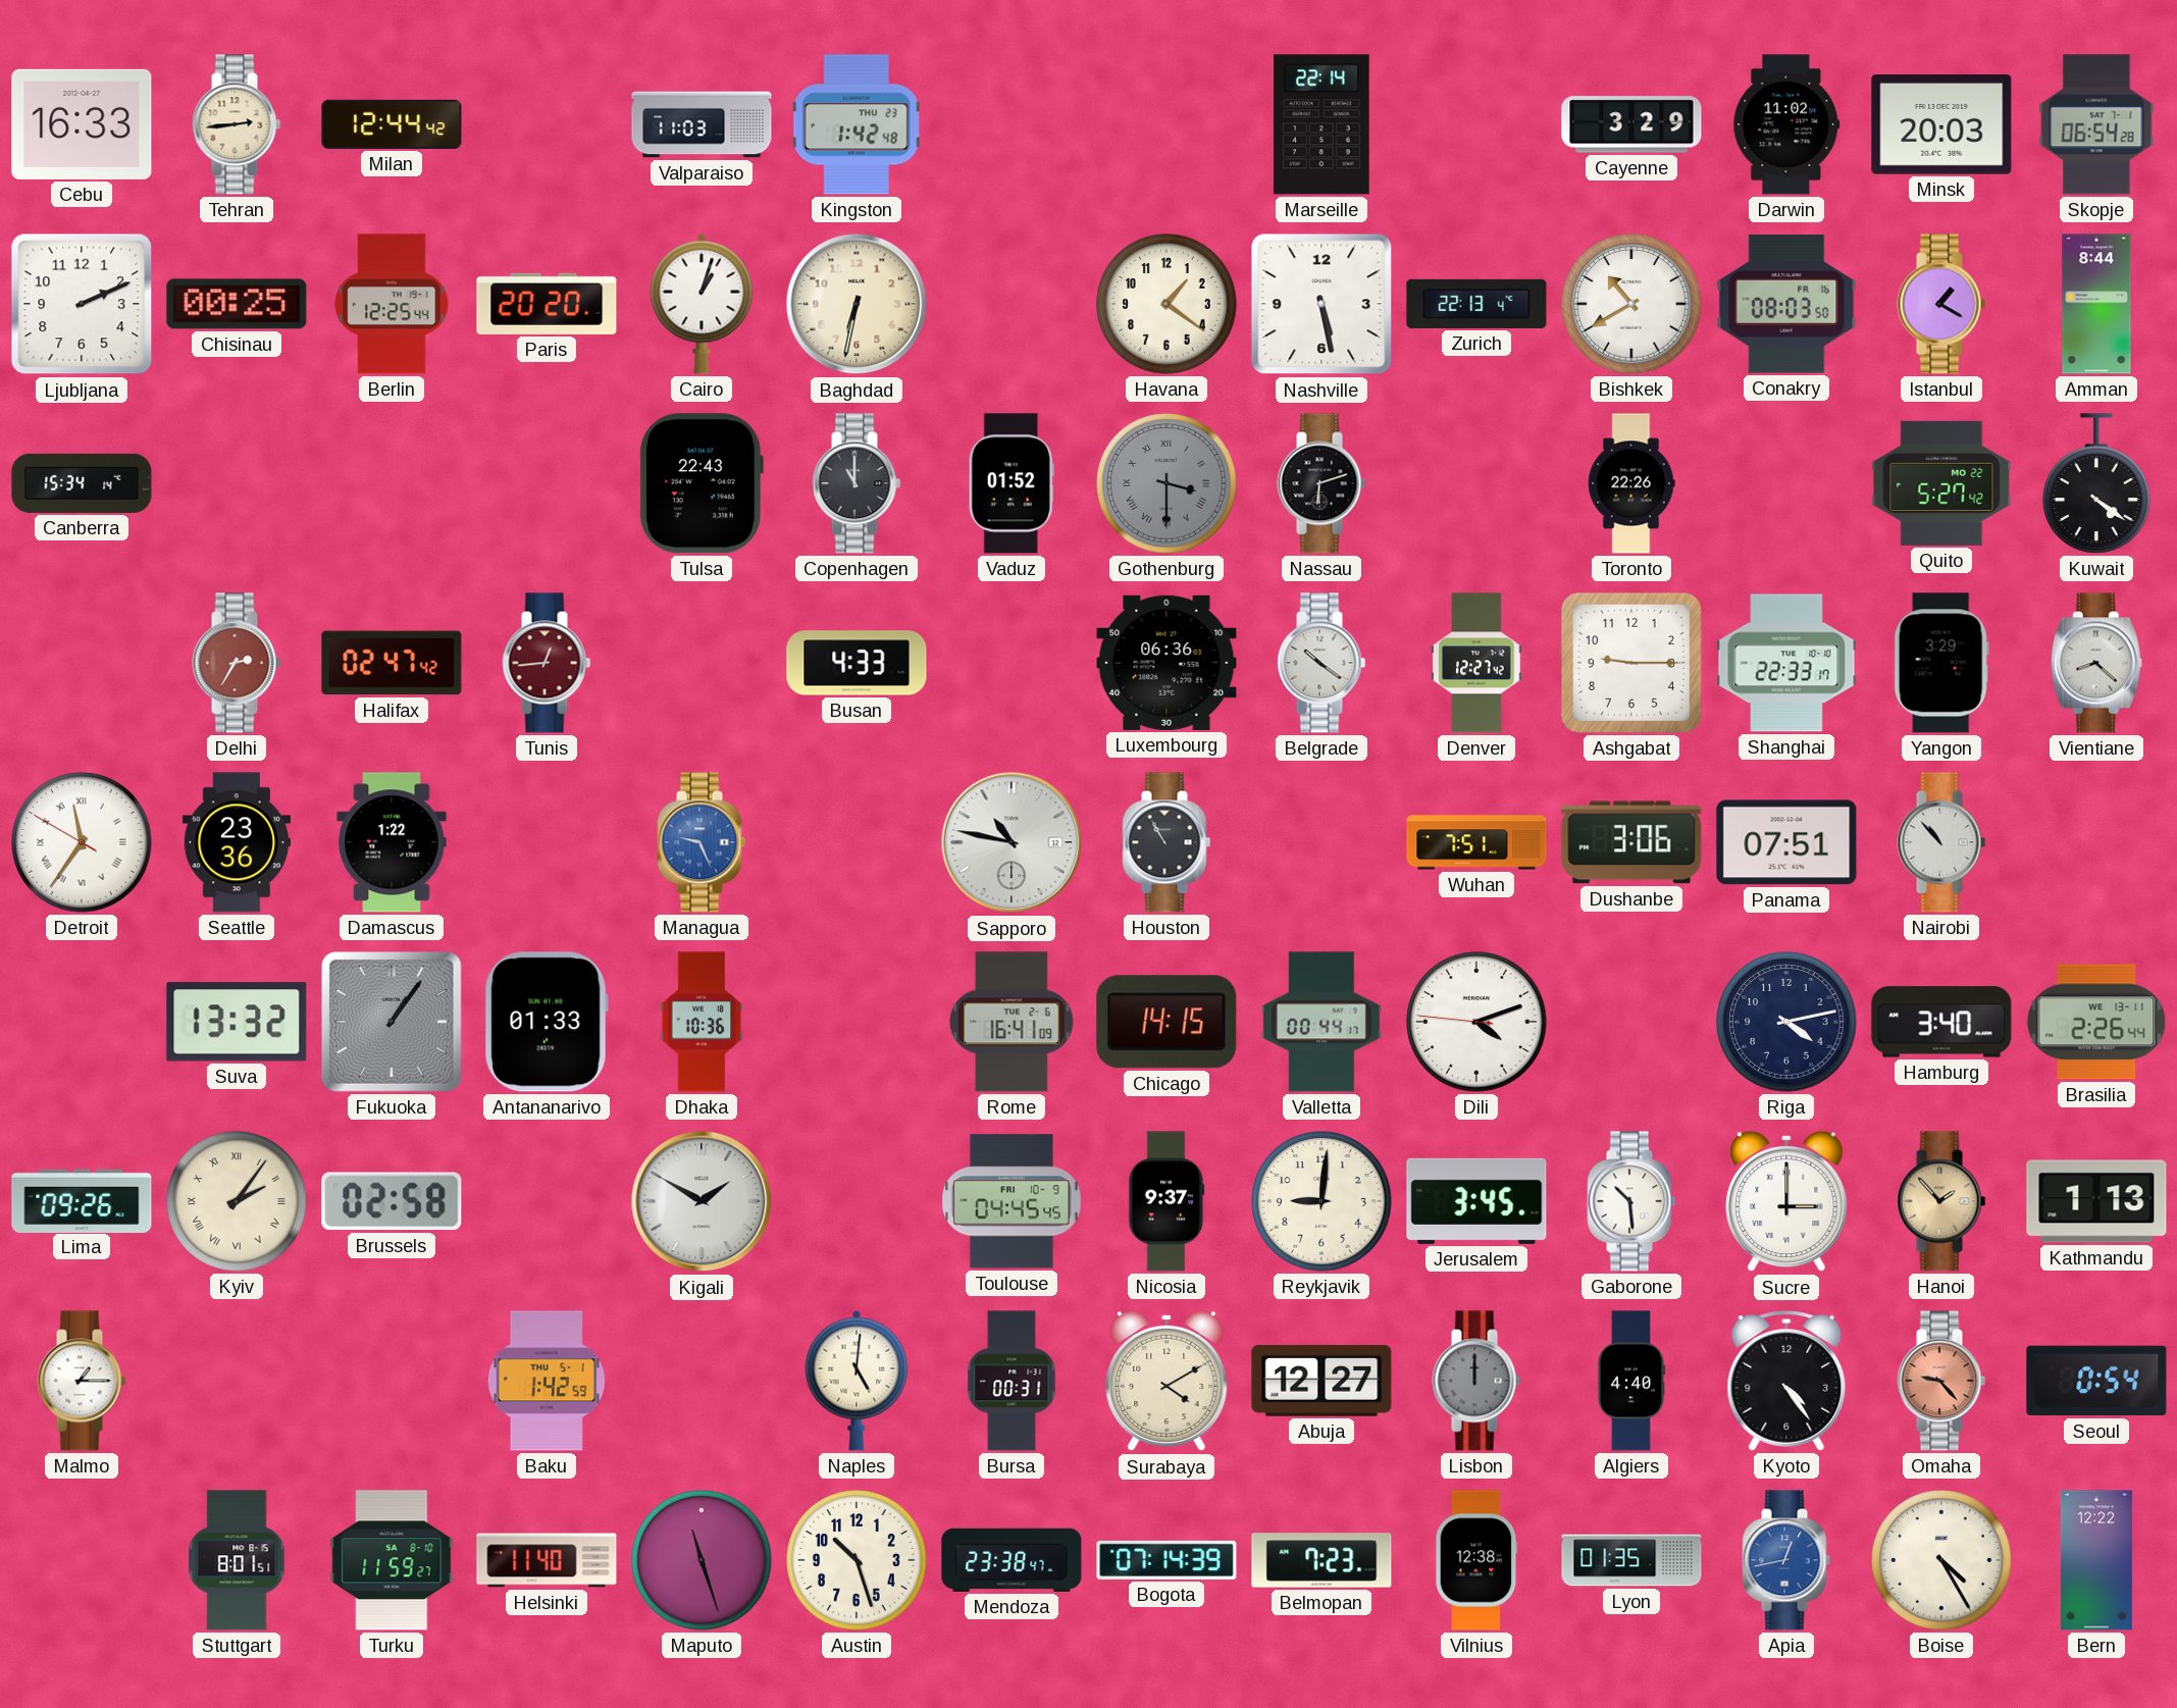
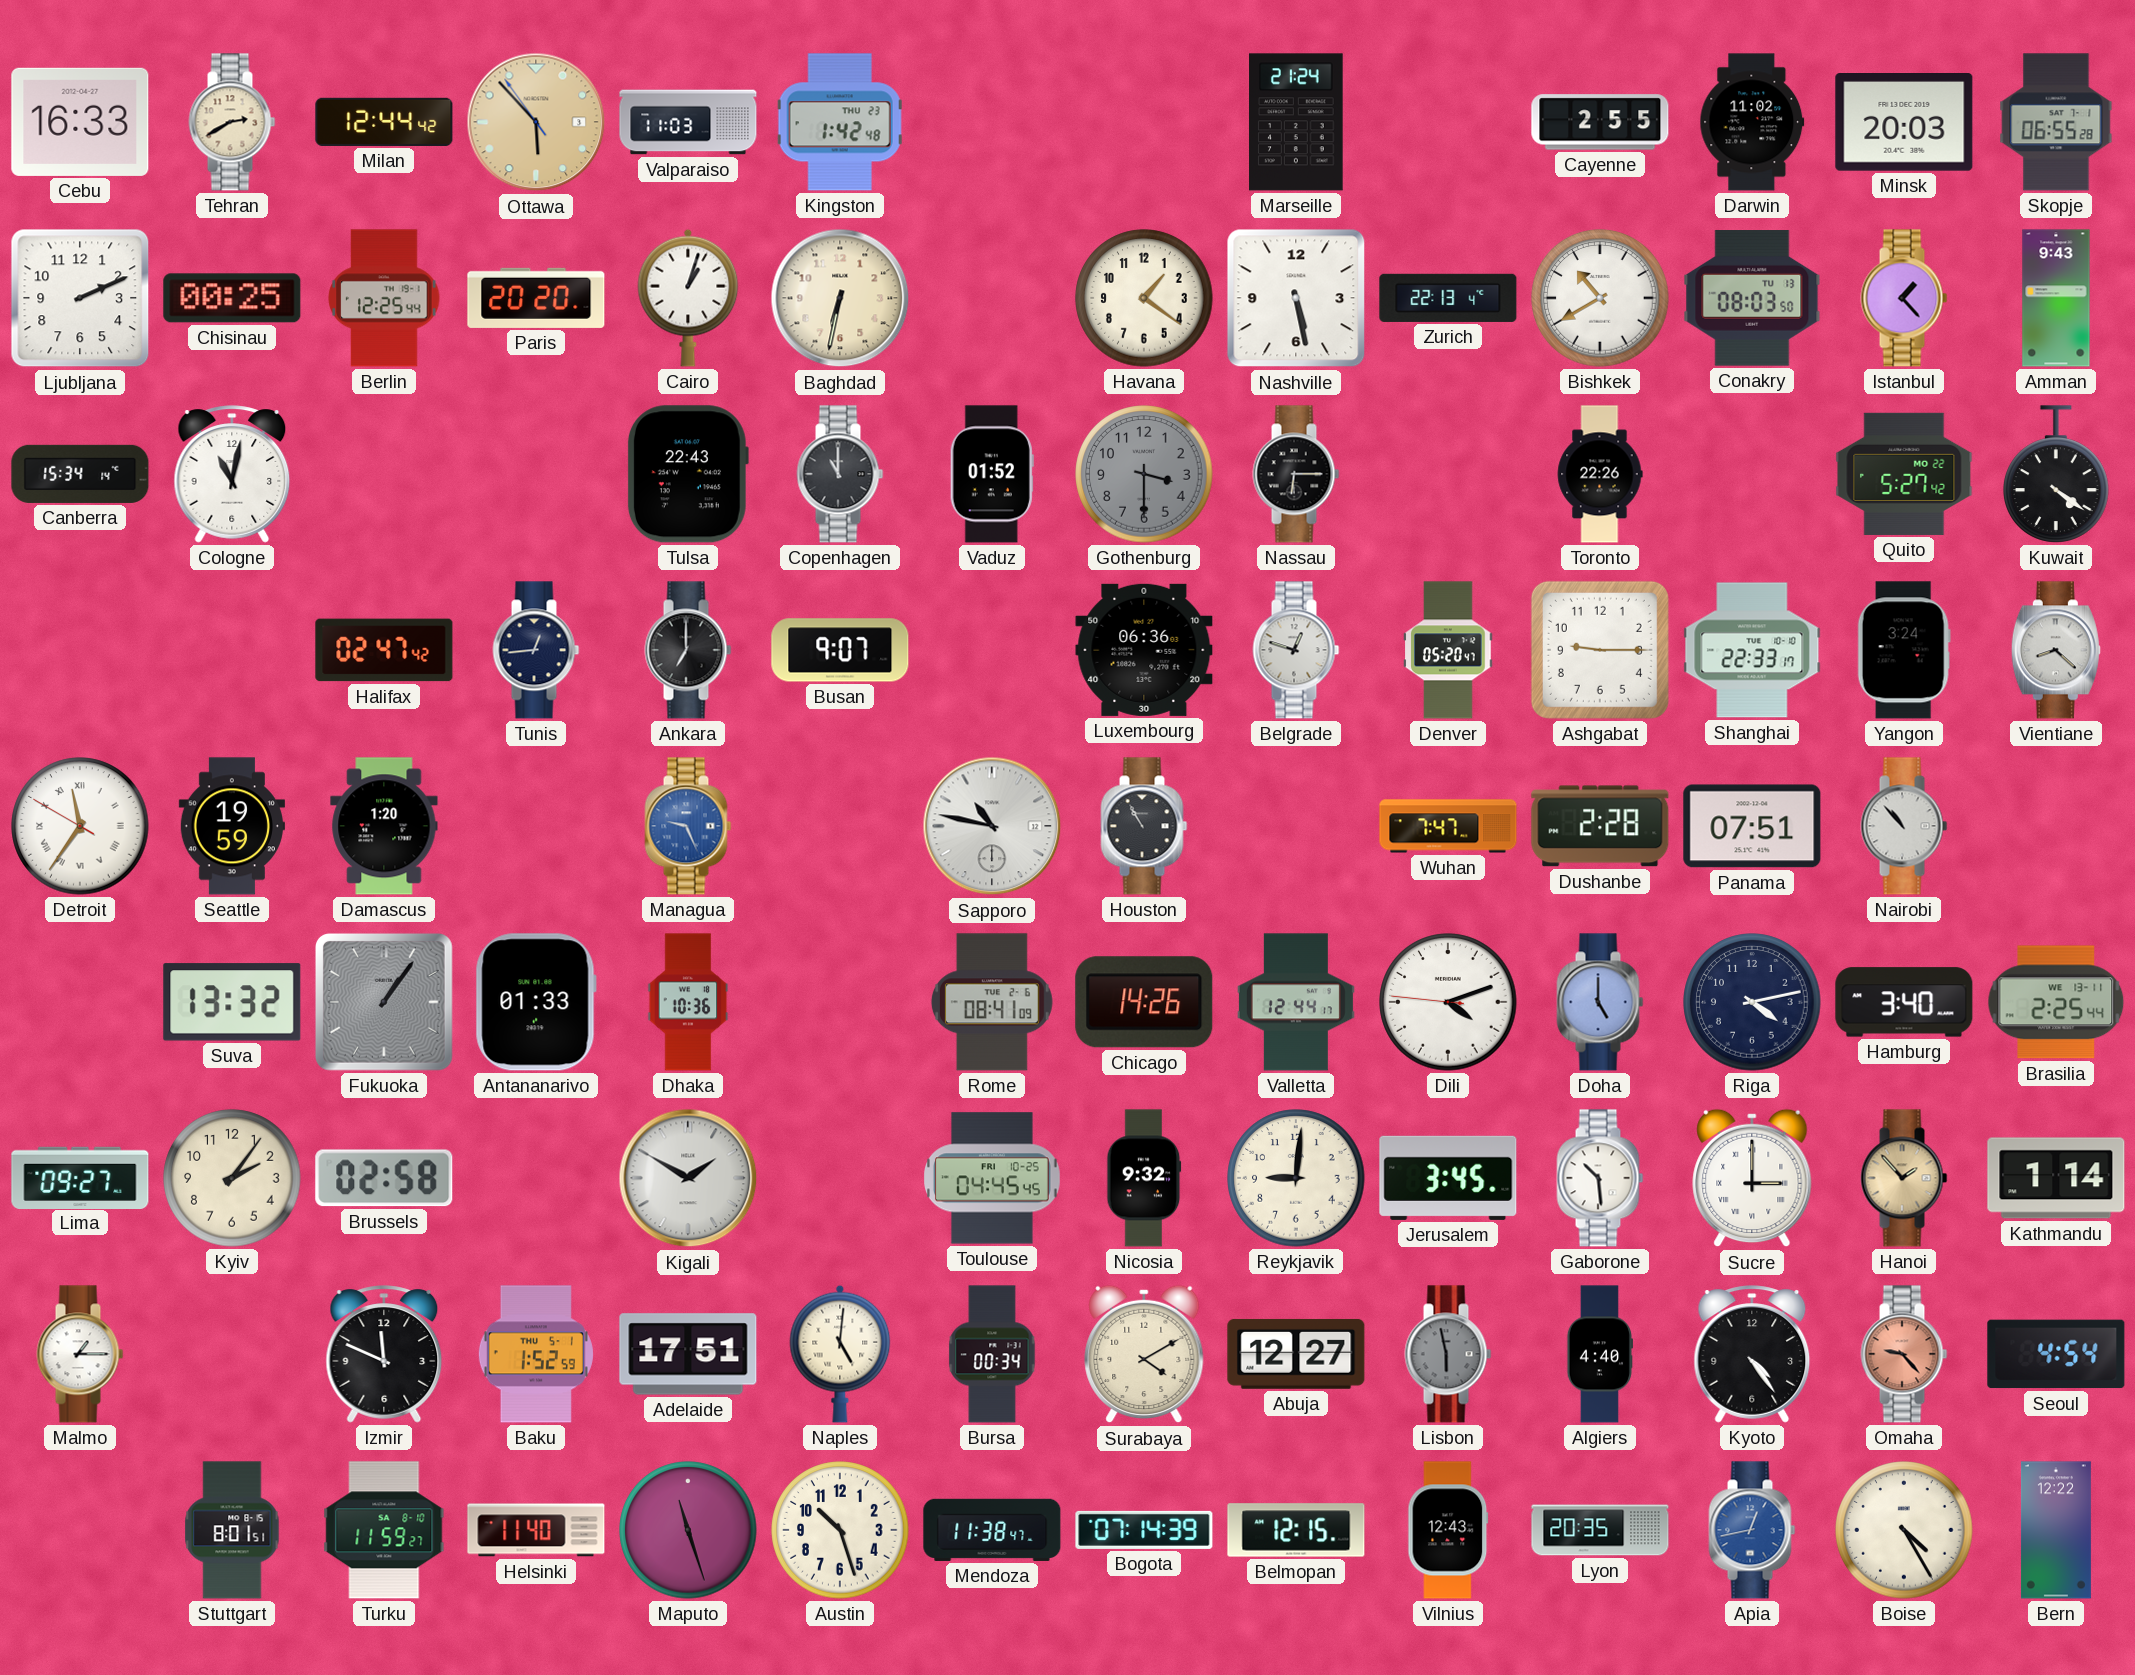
Tehran: 2:44 -> 2:40 (232, 122)
Ottawa: none -> 5:52 (536, 122)
Marseille: 22:14 -> 21:24 (1296, 122)
Cayenne: 3:29 -> 2:55 (1600, 122)
Skopje: 06:54 -> 06:55 (2056, 122)
Conakry date: FR 16 -> TU 13 (1752, 298)
Istanbul: 1:20 -> 1:23 (1904, 298)
Amman: 8:44 -> 9:43 (2056, 298)
Cologne: none -> 11:02 (232, 474)
Gothenburg numerals: Roman -> Arabic (1144, 474)
Nassau: 6:12 -> 6:15 (1296, 474)
Delhi: 2:35 -> none (237, 663)
Tunis dial: burgundy -> navy (536, 650)
Ankara: none -> 7:00 (688, 650)
Busan: 4:33 -> 9:07 (840, 650)
Belgrade: 10:21 -> 12:48 (1296, 650)
Denver: 12:27 -> 05:20 (1448, 650)
Yangon: 3:29 -> 3:24 (1904, 650)
Seattle: 23:36 -> 19:59 (232, 826)
Damascus: 1:22 -> 1:20 (384, 826)
Wuhan: 7:51 -> 7:47 (1448, 826)
Dushanbe: 3:06 -> 2:28 (1600, 826)
Rome: 16:41 -> 08:41 (992, 1002)
Chicago: 14:15 -> 14:26 (1144, 1002)
Valletta: 00:44 -> 12:44 (1296, 1002)
Doha: none -> 5:00 (1600, 1002)
Brasilia: 2:26 -> 2:25 (2056, 1002)
Lima: 09:26 -> 09:27 (80, 1177)
Kyiv numerals: Roman -> Arabic (232, 1178)
Toulouse date: FRI 10-9 -> FRI 10-25 (993, 1178)
Nicosia: 9:37 -> 9:32 (1144, 1178)
Kathmandu: 1:13 -> 1:14 (2056, 1178)
Izmir: none -> 11:49 (384, 1354)
Baku: 1:42 -> 1:52 (536, 1354)
Adelaide: none -> 17:51 (688, 1354)
Bursa: 00:31 -> 00:34 (992, 1354)
Lisbon: 12:00 -> 5:58 (1448, 1354)
Seoul: 0:54 -> 4:54 (2056, 1354)
Mendoza: 23:38 -> 11:38 (992, 1530)
Belmopan: 7:23 -> 12:15 (1296, 1530)
Vilnius: 12:38 -> 12:43 (1448, 1530)
Lyon: 01:35 -> 20:35 (1600, 1530)
